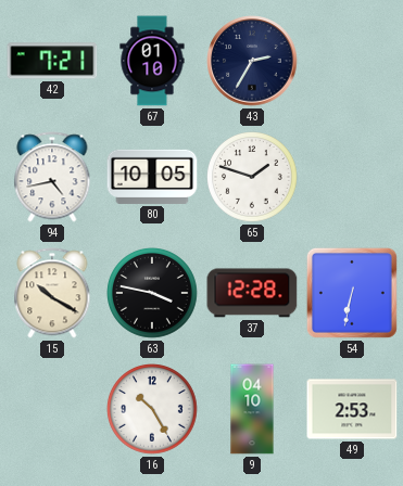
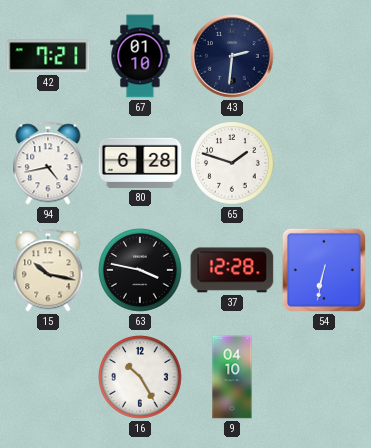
43: 2:35 -> 2:31 (232, 56)
80: 10:05 -> 6:28 (140, 163)
15: 10:20 -> 10:17 (48, 270)
49: 2:53 -> none (352, 409)
